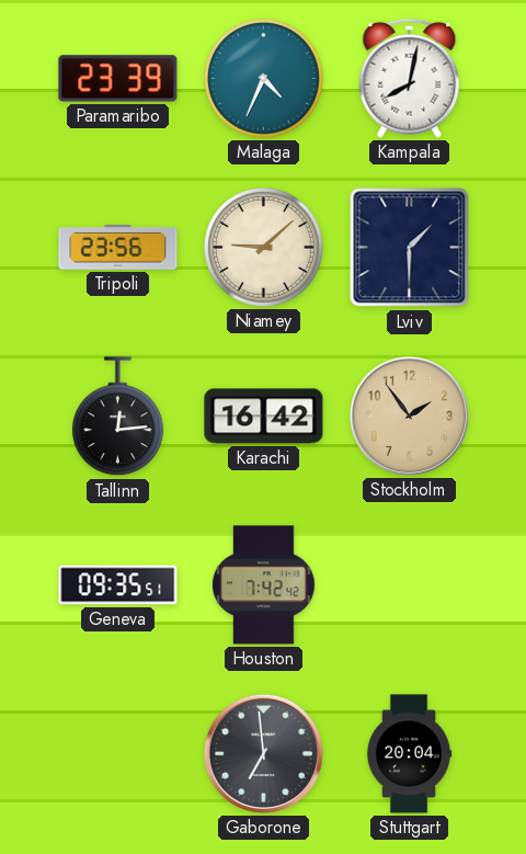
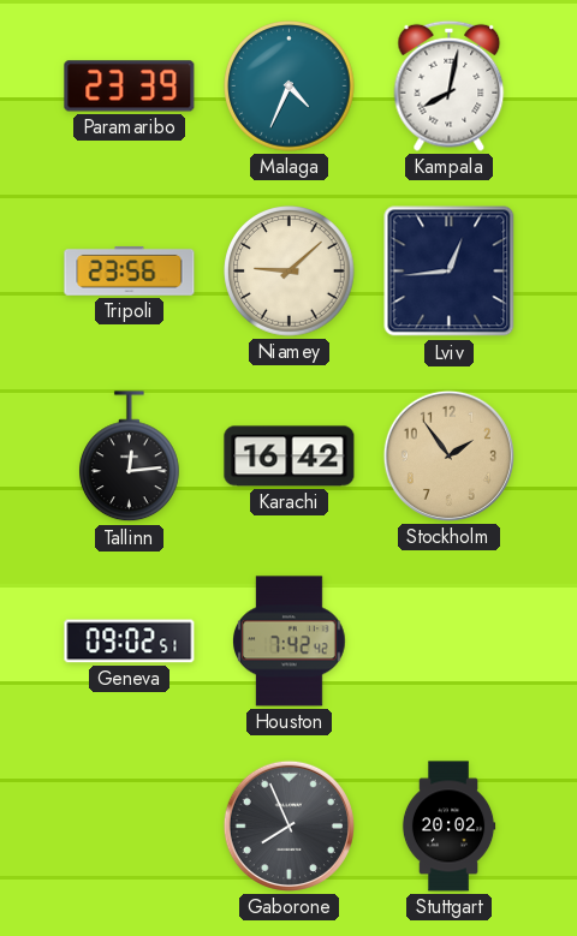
Lviv: 1:30 -> 12:44 (450, 272)
Geneva: 09:35 -> 09:02 (130, 642)
Gaborone: 6:59 -> 7:56 (288, 825)
Stuttgart: 20:04 -> 20:02 (448, 827)
